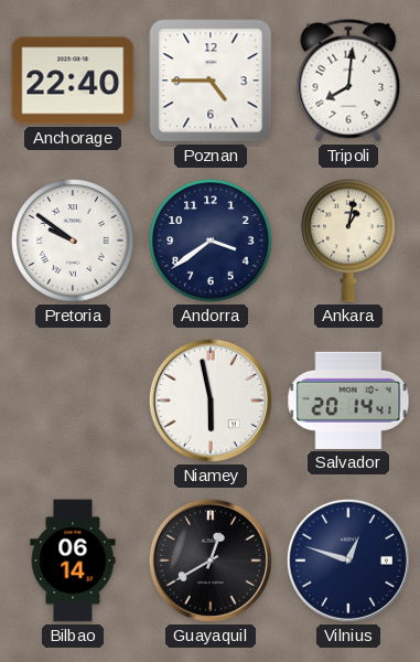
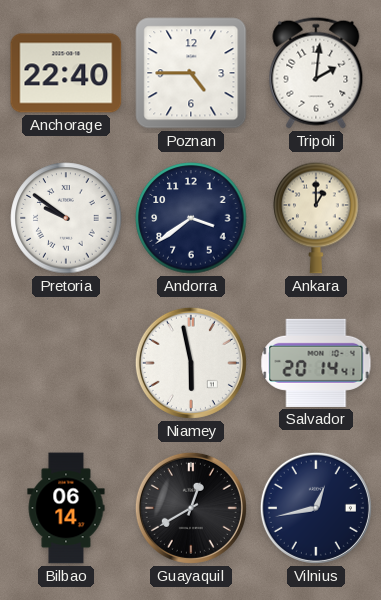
Tripoli: 8:01 -> 2:01 (316, 73)
Ankara: 1:02 -> 1:00 (316, 218)
Vilnius: 12:48 -> 12:43 (316, 508)
